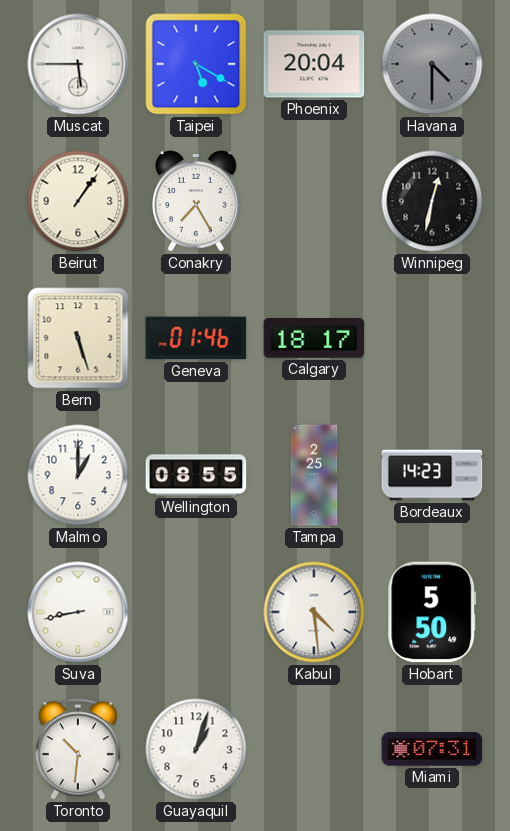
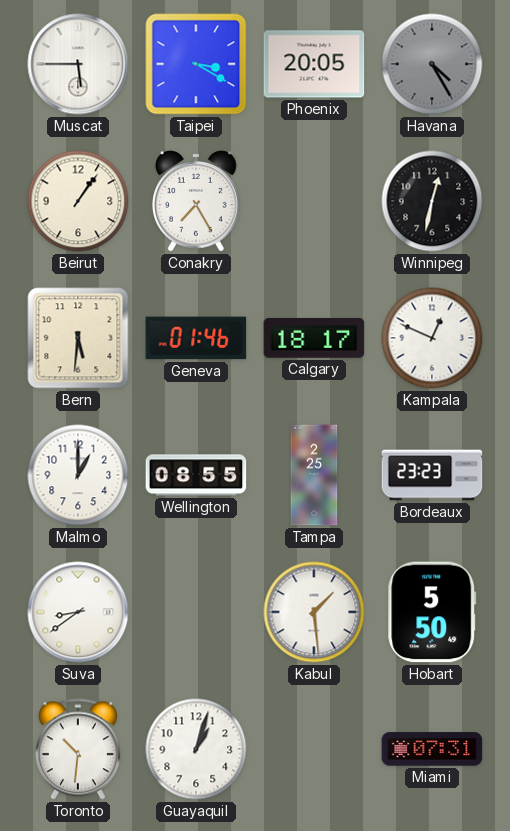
Taipei: 5:20 -> 3:20 (196, 64)
Phoenix: 20:04 -> 20:05 (314, 64)
Havana: 4:30 -> 4:25 (432, 64)
Bern: 5:27 -> 5:31 (78, 338)
Kampala: none -> 12:49 (432, 338)
Bordeaux: 14:23 -> 23:23 (432, 475)
Suva: 8:43 -> 8:39 (78, 612)
Kabul: 4:29 -> 1:29 (314, 612)
